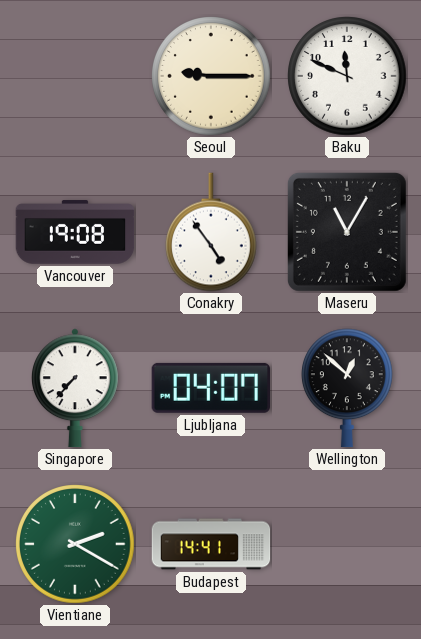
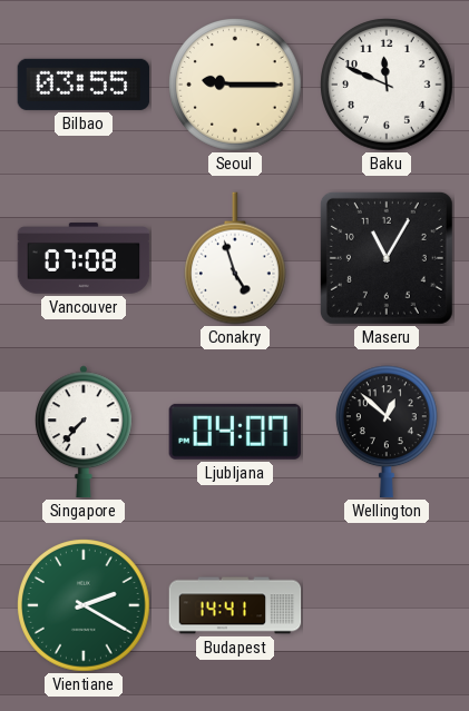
Bilbao: none -> 03:55 (84, 85)
Vancouver: 19:08 -> 07:08 (84, 258)
Conakry: 4:54 -> 4:57 (236, 258)
